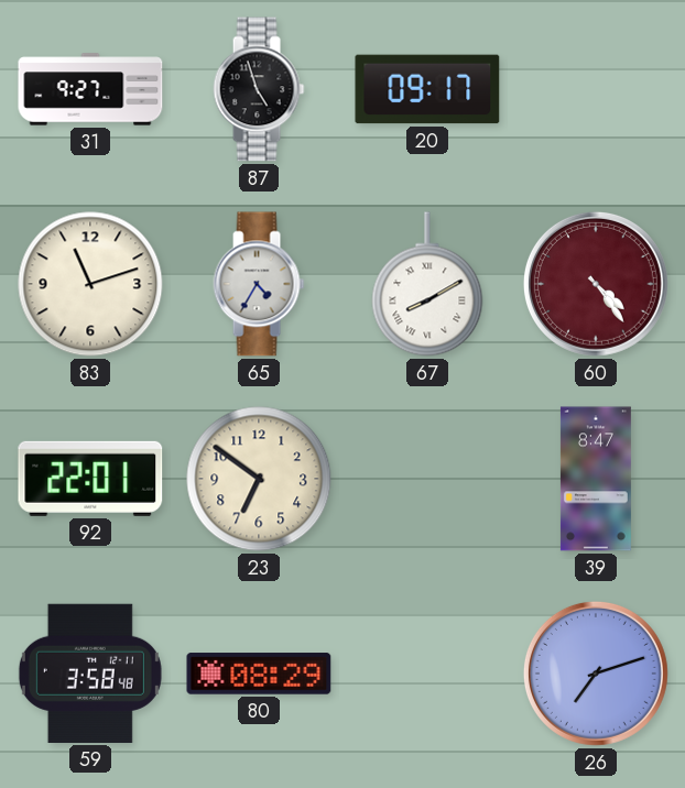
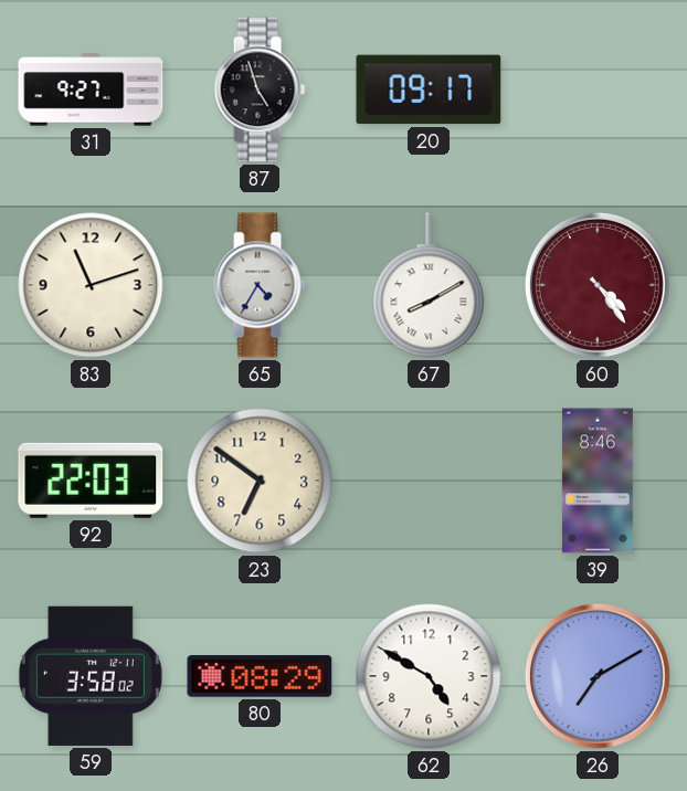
92: 22:01 -> 22:03 (91, 481)
39: 8:47 -> 8:46 (598, 481)
59: 3:58:48 -> 3:58:02 (91, 676)
62: none -> 4:50 (429, 676)
26: 7:12 -> 7:10 (598, 676)
